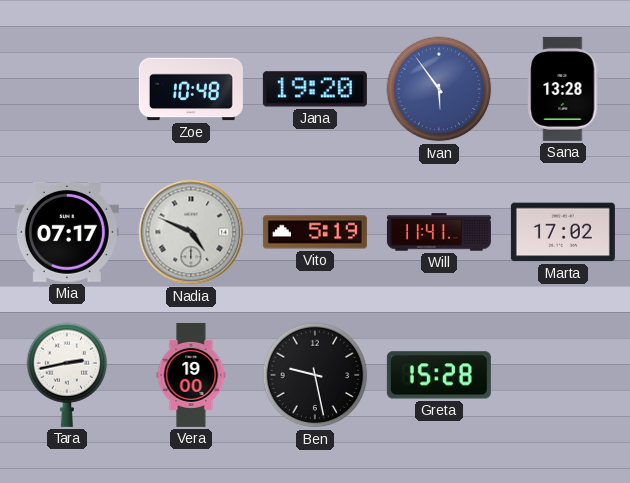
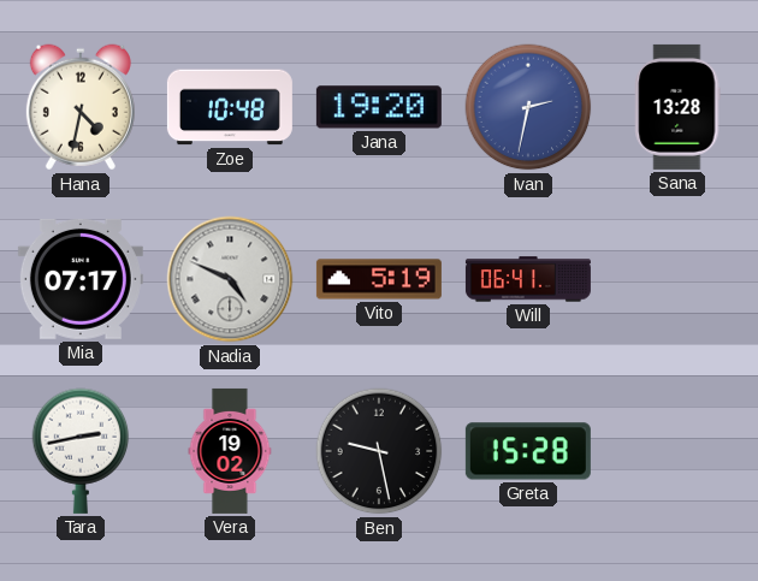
Hana: none -> 4:32 (81, 107)
Ivan: 5:54 -> 2:32 (528, 107)
Will: 11:41 -> 06:41 (528, 279)
Marta: 17:02 -> none (563, 232)
Vera: 19:00 -> 19:02 (230, 451)
